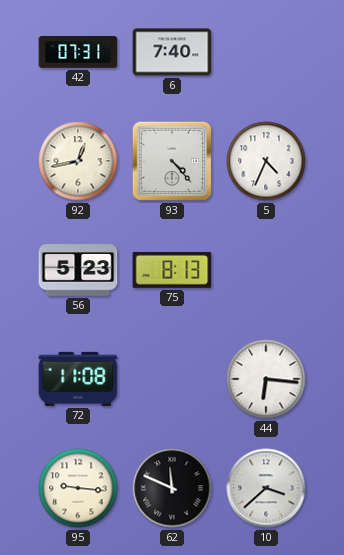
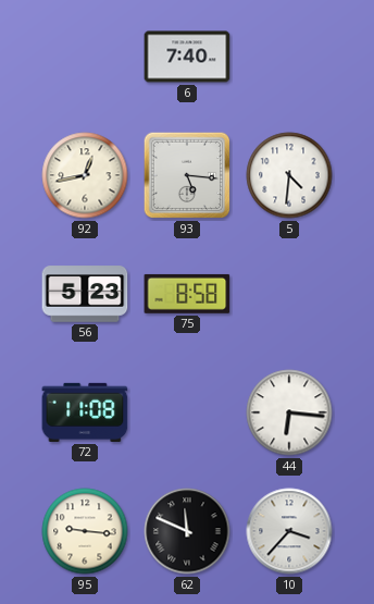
42: 07:31 -> none (78, 52)
93: 4:23 -> 5:16 (187, 175)
5: 4:34 -> 4:31 (289, 175)
75: 8:13 -> 8:58 (187, 294)
10: 3:38 -> 3:37 (289, 531)
